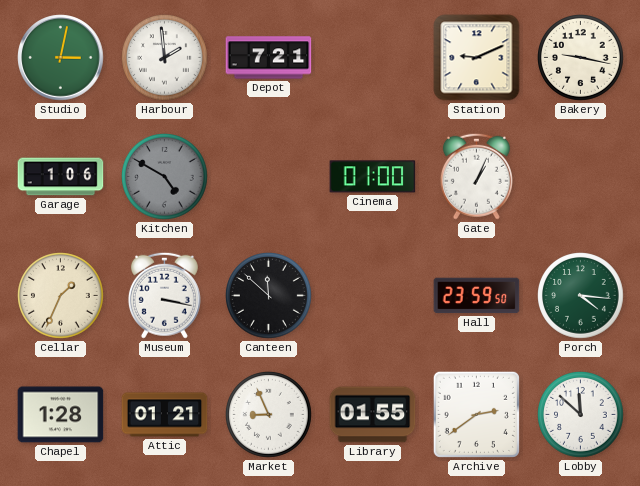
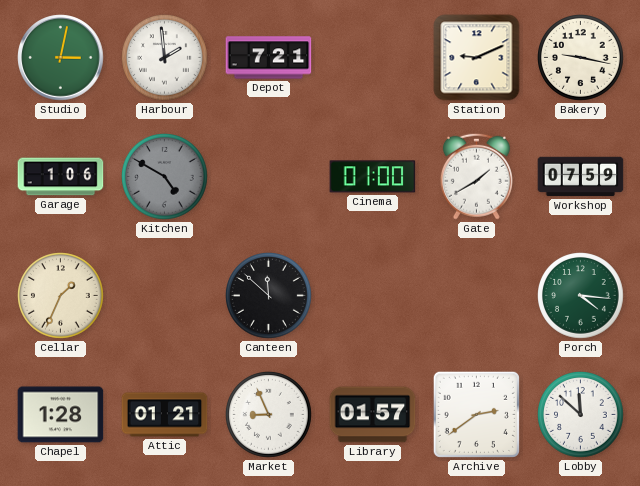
Gate: 1:04 -> 1:40 (476, 176)
Workshop: none -> 07:59 (581, 177)
Museum: 3:17 -> none (164, 295)
Hall: 23:59 -> none (477, 296)
Library: 01:55 -> 01:57 (373, 415)
